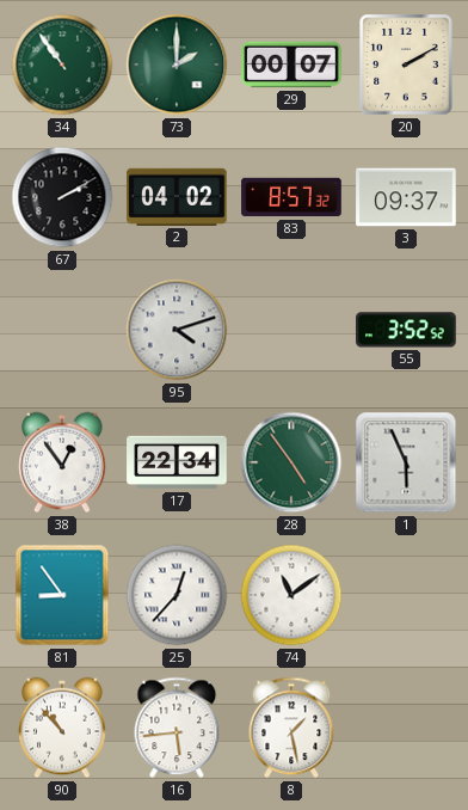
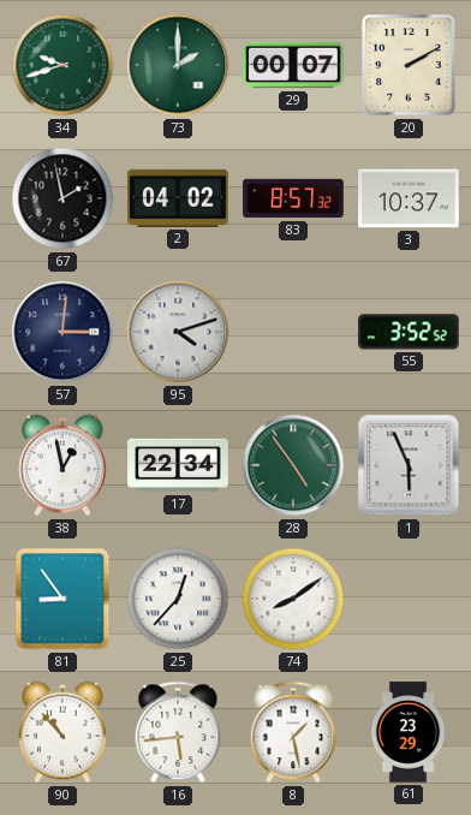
34: 10:54 -> 9:42 (62, 65)
67: 2:10 -> 1:58 (62, 198)
3: 09:37 -> 10:37 (409, 198)
57: none -> 3:01 (62, 332)
38: 12:54 -> 12:58 (62, 465)
74: 11:09 -> 8:09 (293, 599)
61: none -> 23:29 (409, 732)
